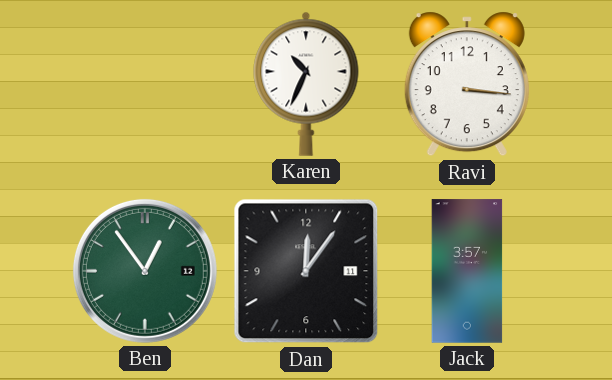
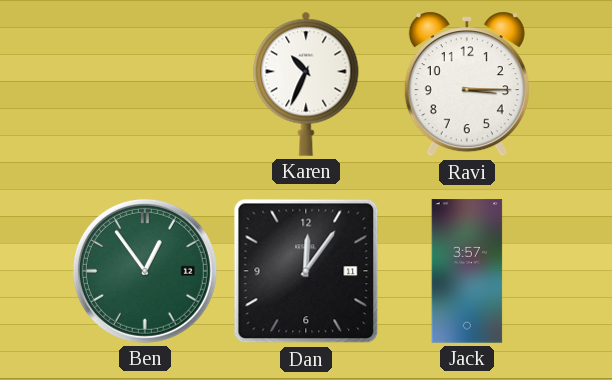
Ravi: 3:16 -> 3:15 (467, 84)
